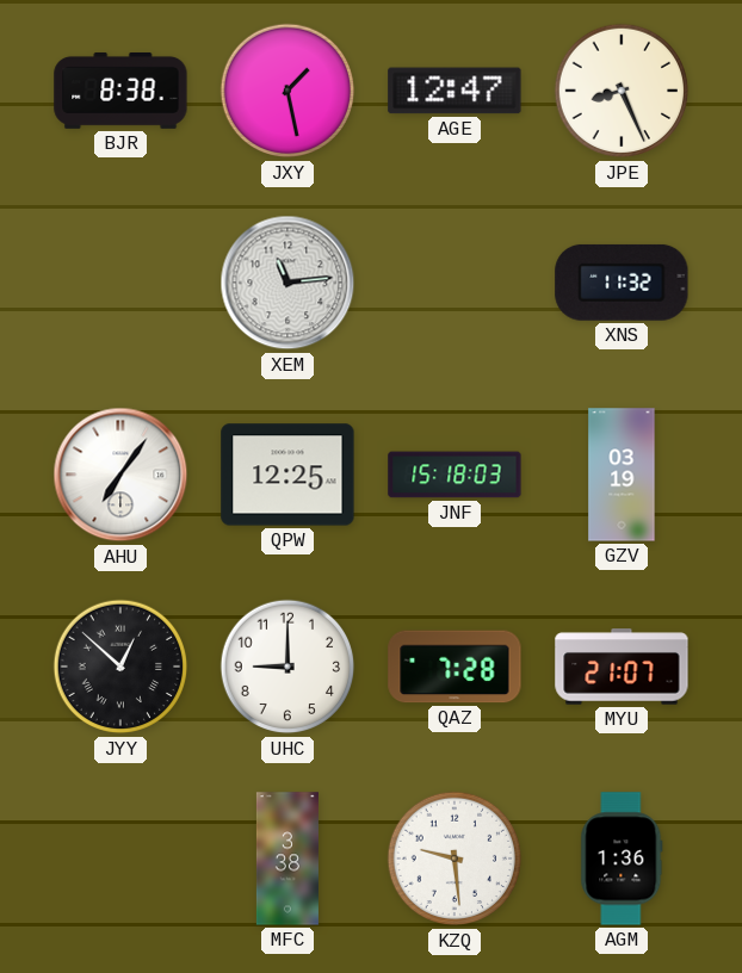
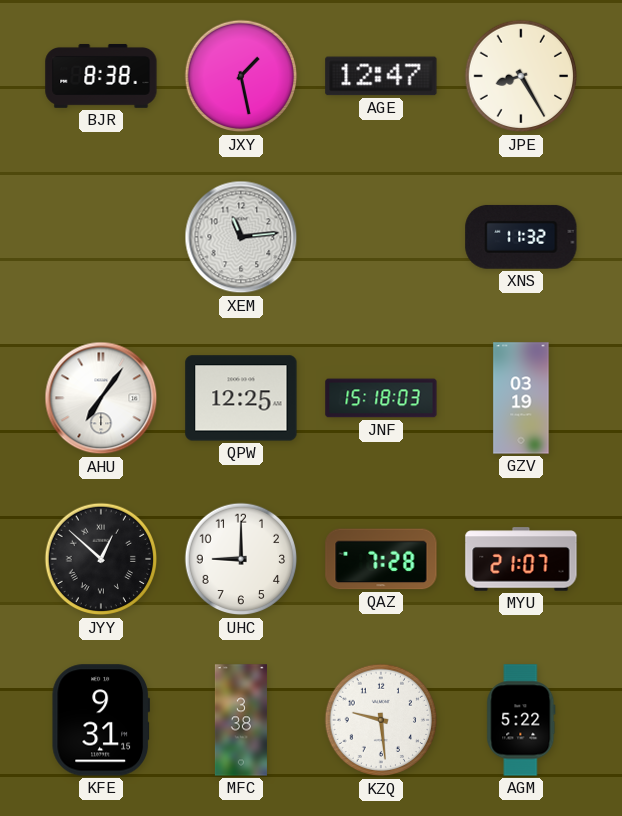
JPE: 8:26 -> 8:25 (521, 76)
KFE: none -> 9:31 (100, 720)
AGM: 1:36 -> 5:22 (521, 720)
